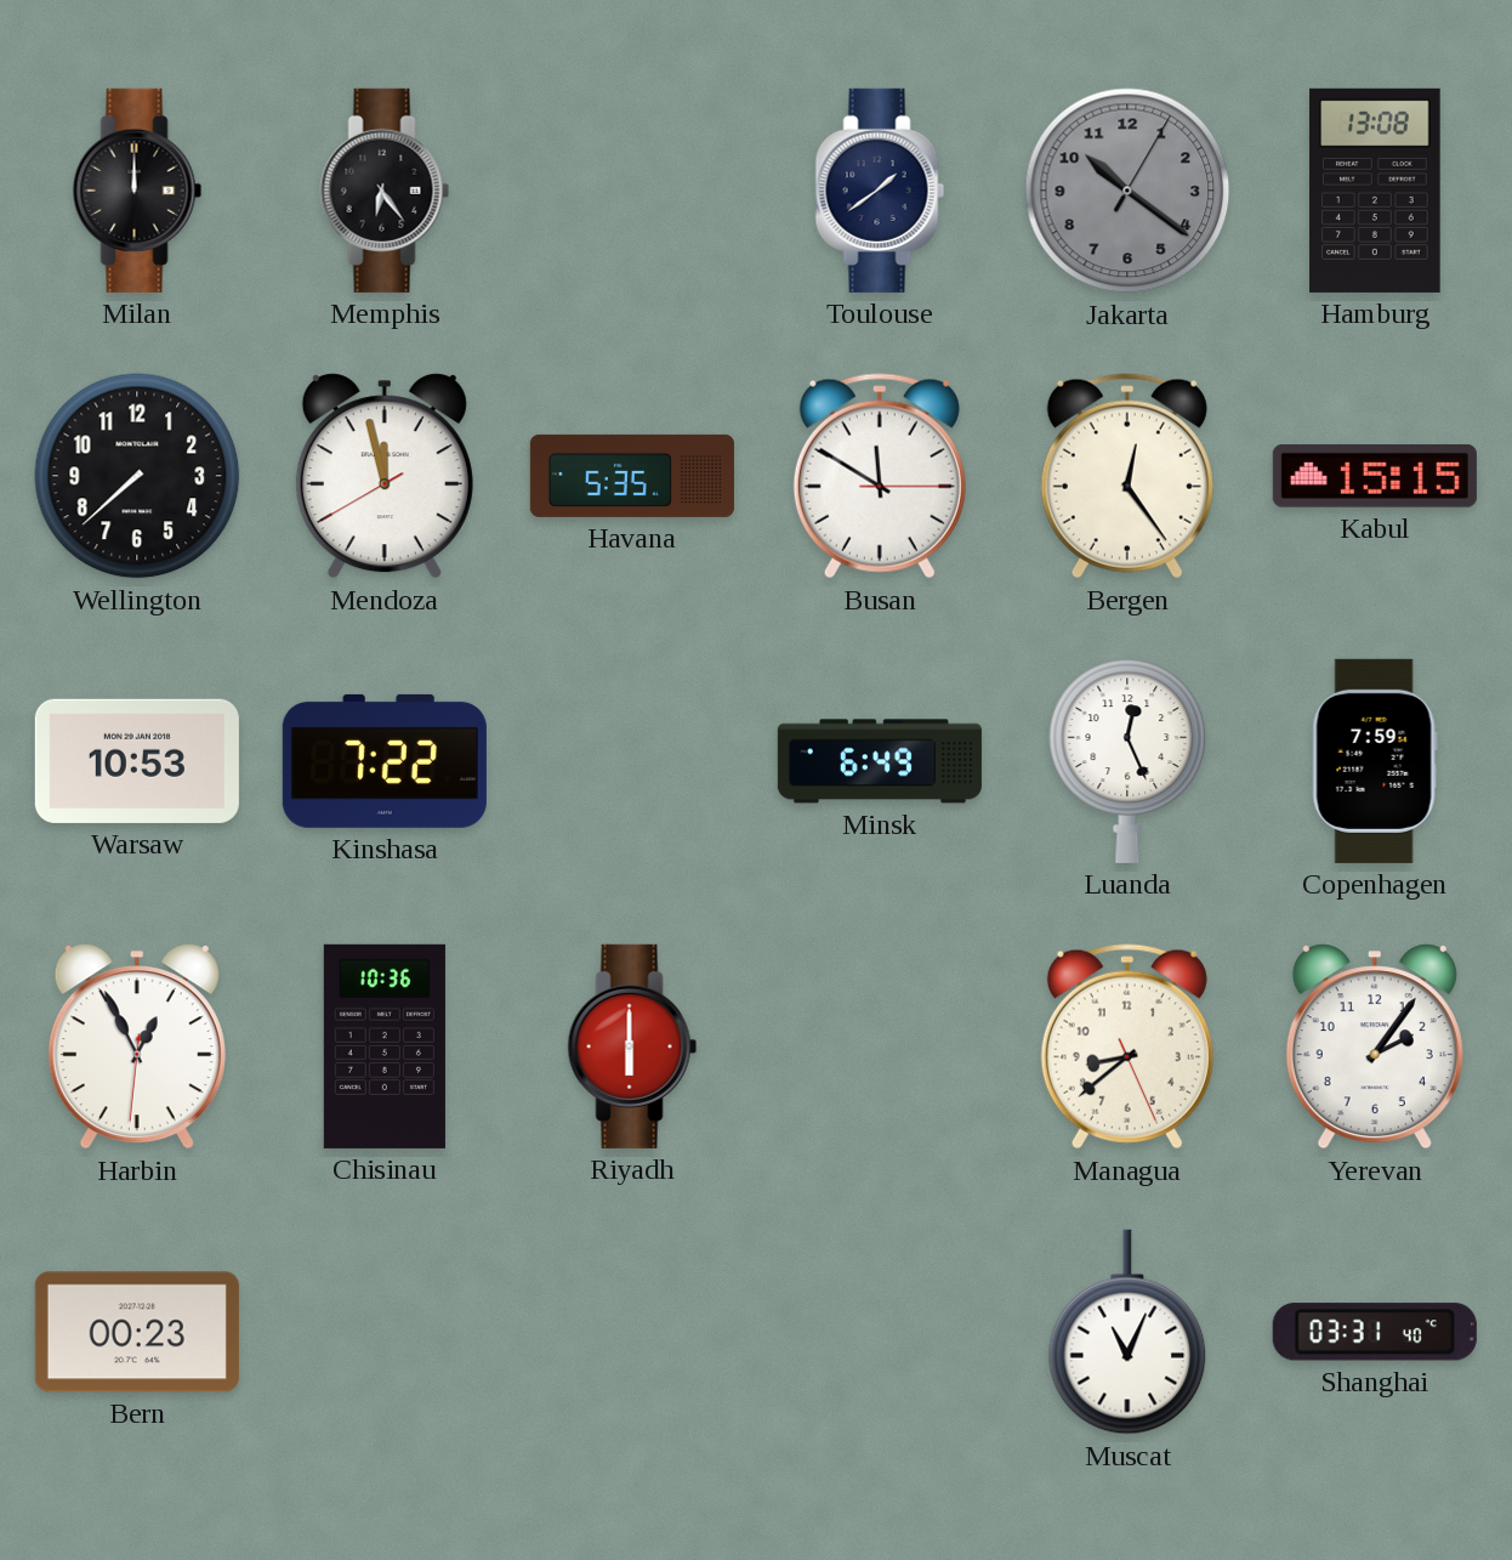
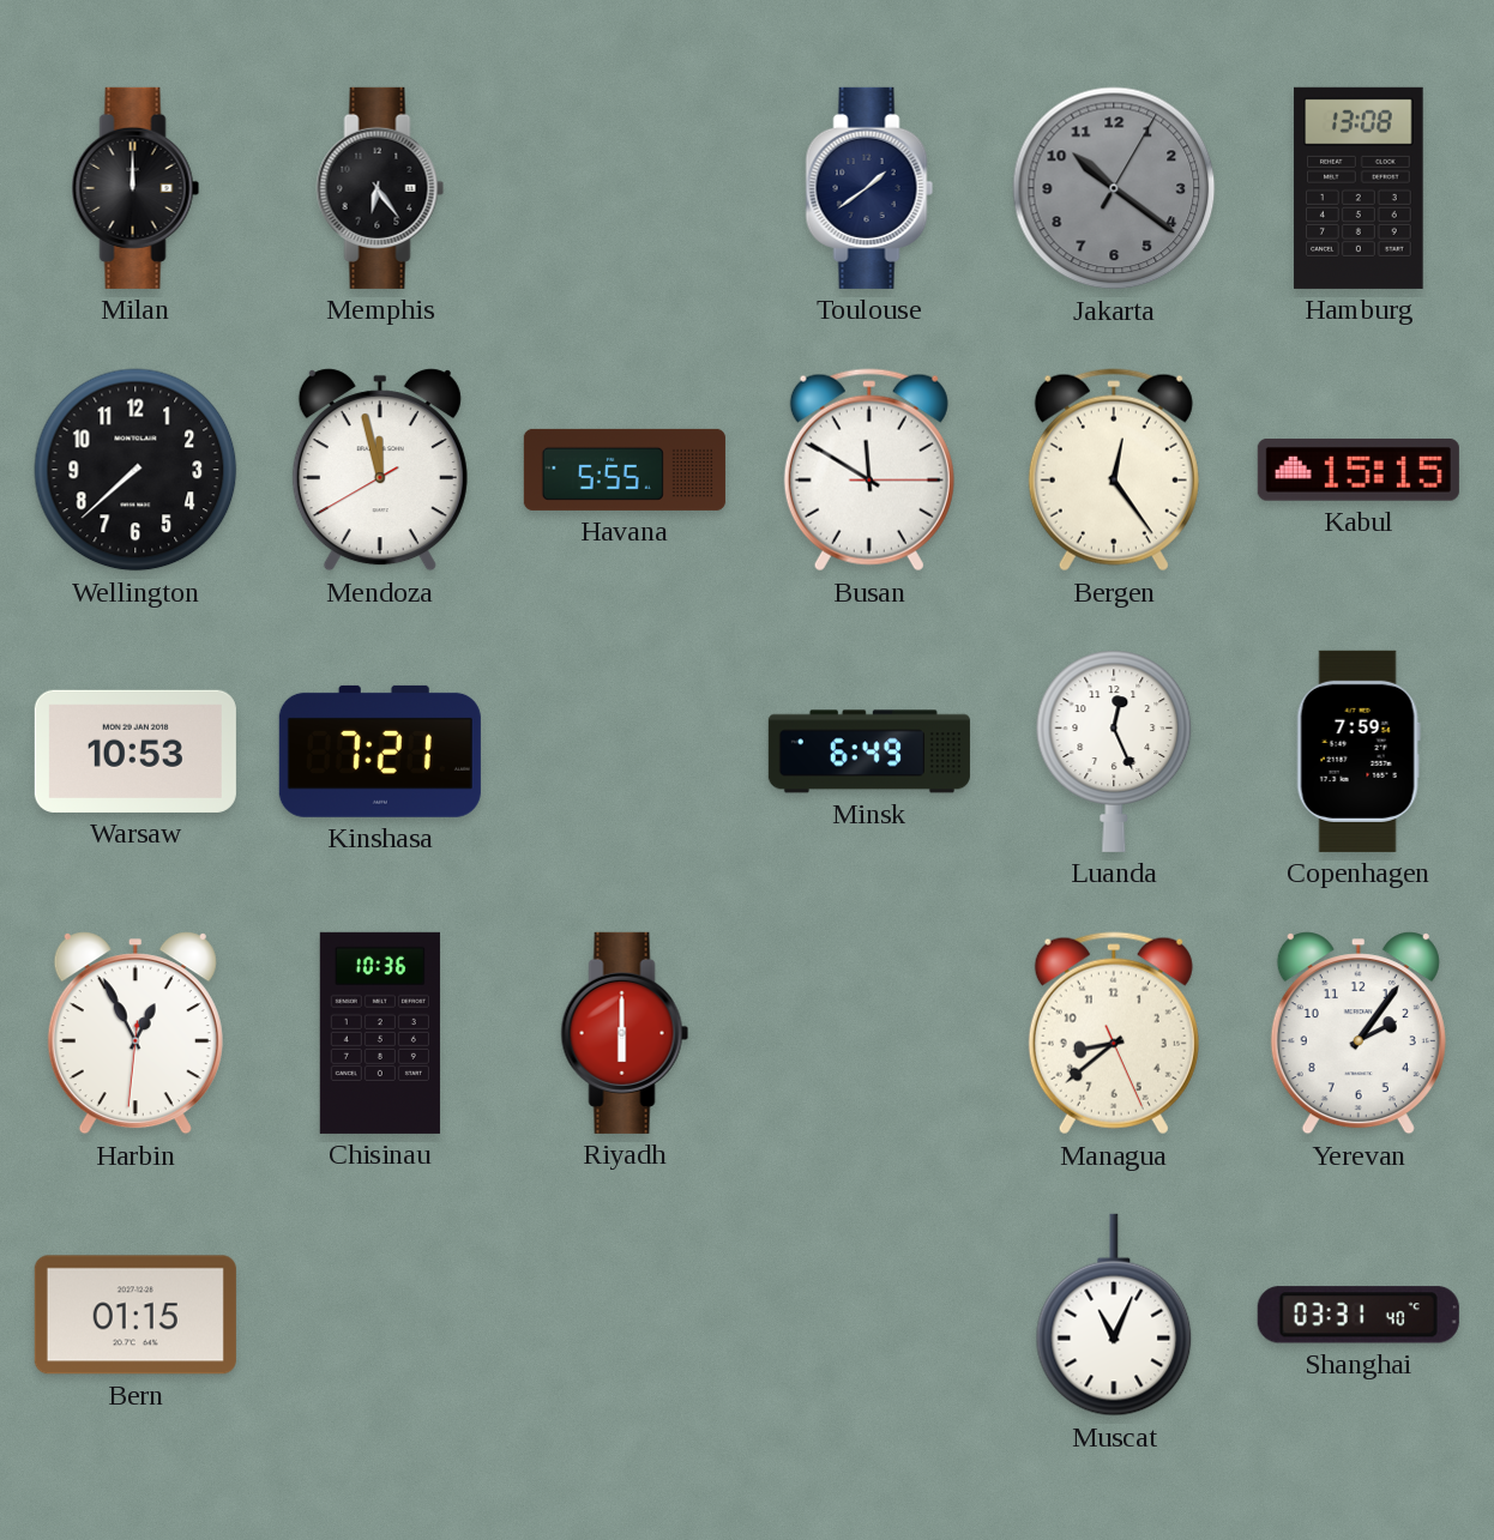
Havana: 5:35 -> 5:55 (625, 470)
Kinshasa: 7:22 -> 7:21 (380, 751)
Bern: 00:23 -> 01:15 (135, 1315)
